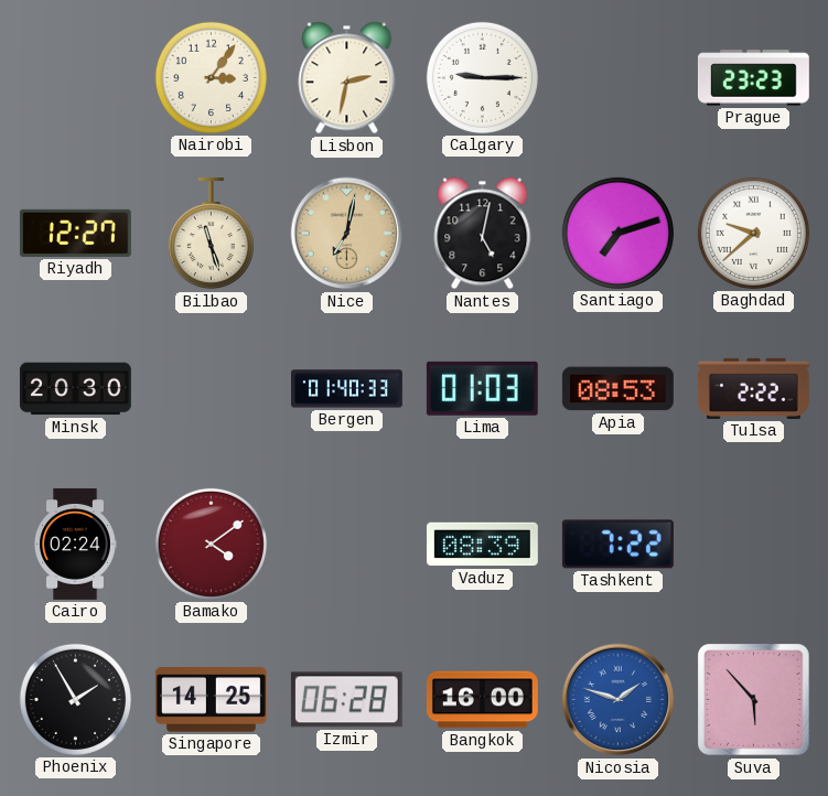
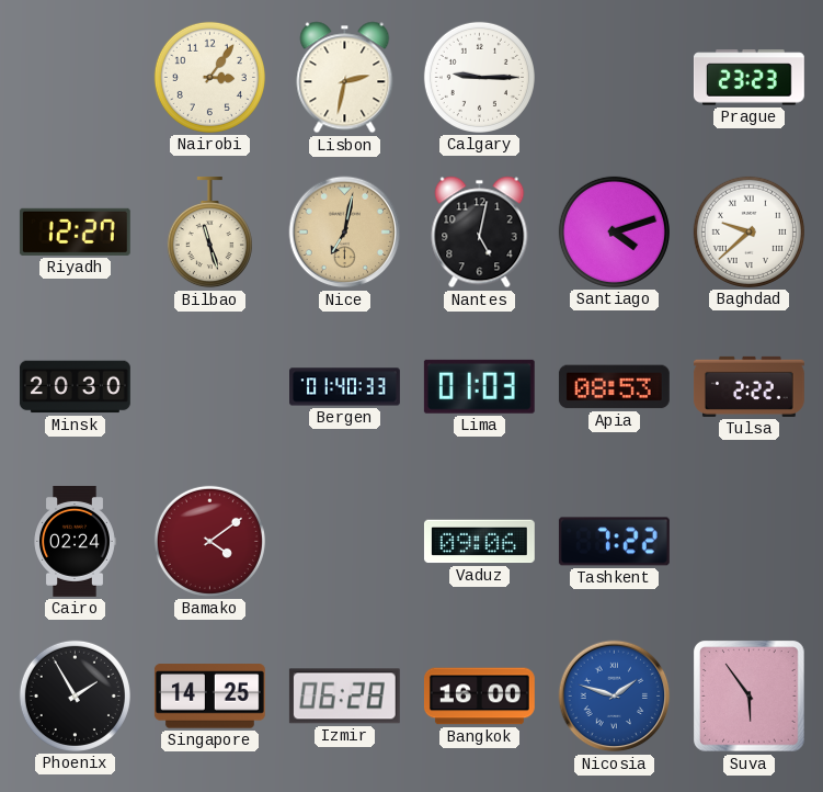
Santiago: 7:12 -> 4:12 (614, 231)
Vaduz: 08:39 -> 09:06 (479, 542)
Suva: 5:53 -> 5:54 (750, 697)
